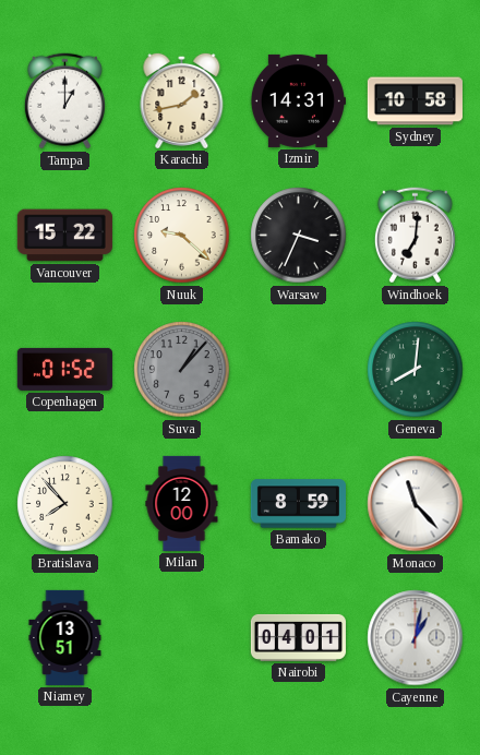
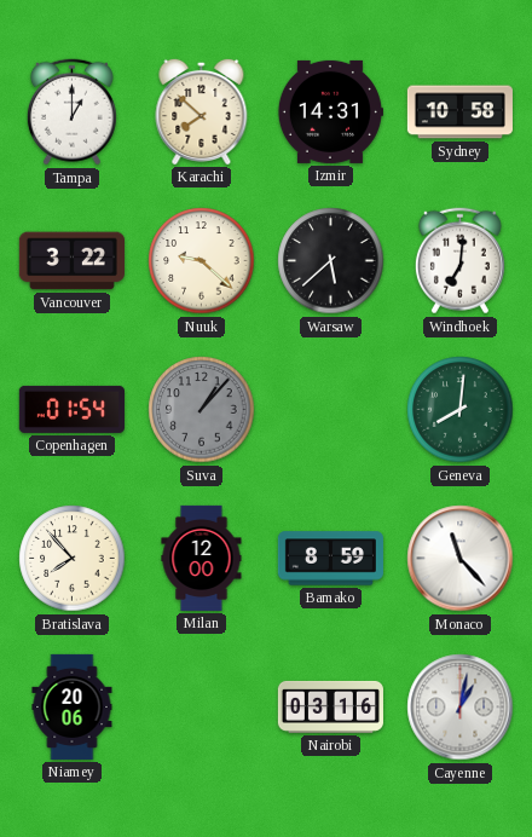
Karachi: 1:43 -> 7:52 (202, 111)
Vancouver: 15:22 -> 3:22 (71, 261)
Warsaw: 3:34 -> 5:38 (331, 261)
Copenhagen: 01:52 -> 01:54 (71, 409)
Niamey: 13:51 -> 20:06 (73, 706)
Nairobi: 04:01 -> 03:16 (330, 706)
